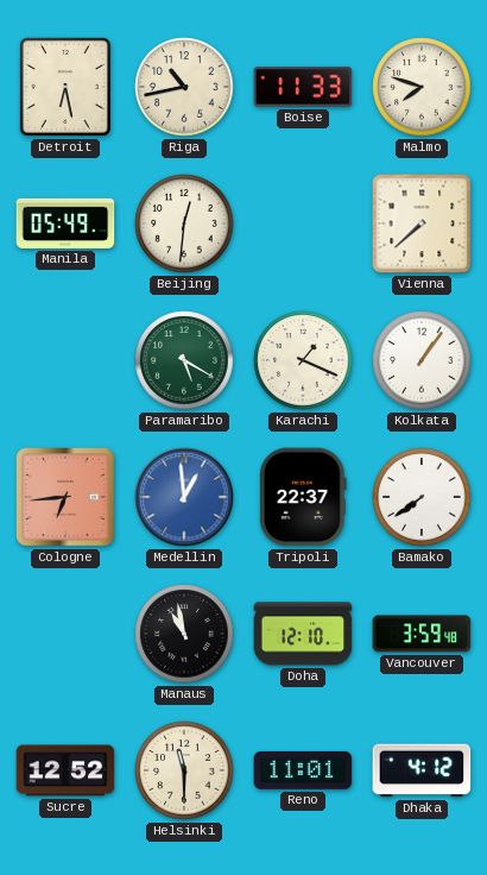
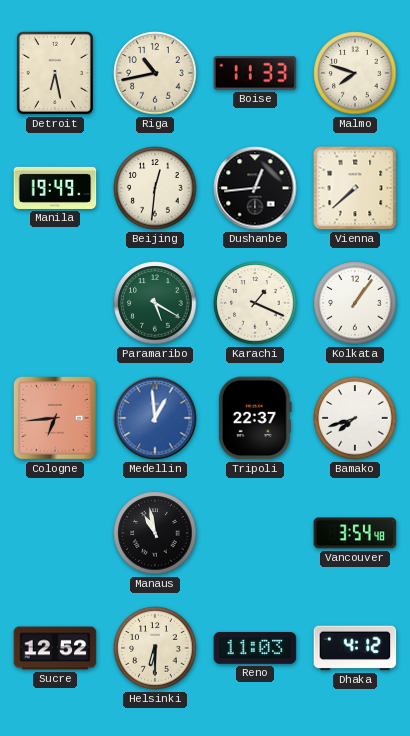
Manila: 05:49 -> 19:49 (55, 188)
Dushanbe: none -> 12:44 (255, 188)
Bamako: 7:39 -> 7:42 (355, 418)
Doha: 12:10 -> none (303, 634)
Vancouver: 3:59 -> 3:54 (355, 533)
Helsinki: 11:30 -> 6:30 (155, 648)
Reno: 11:01 -> 11:03 (255, 648)
